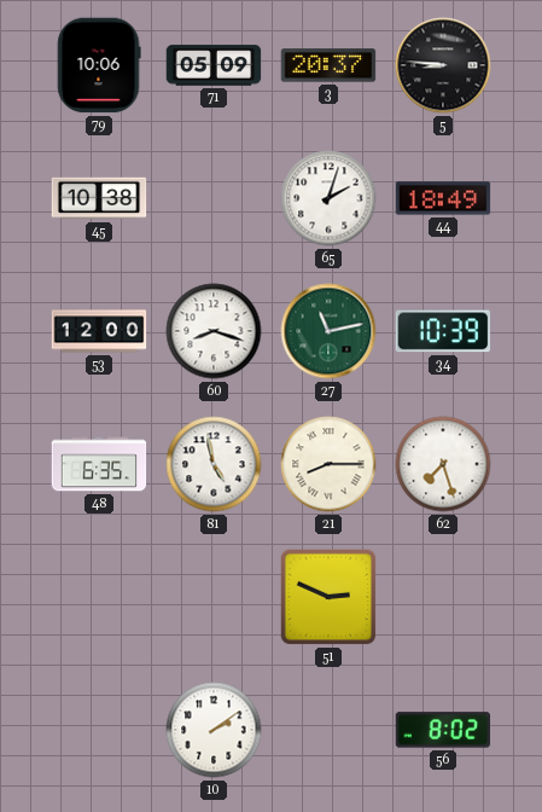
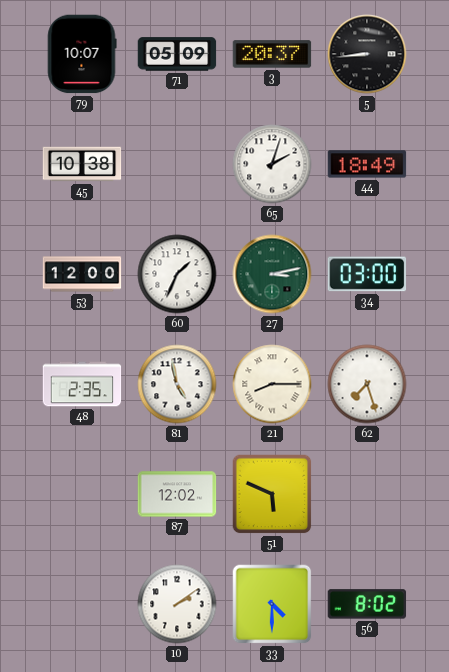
79: 10:06 -> 10:07 (82, 54)
5: 8:46 -> 8:44 (367, 54)
60: 8:18 -> 1:34 (177, 274)
27: 11:13 -> 3:13 (272, 274)
34: 10:39 -> 03:00 (367, 274)
48: 6:35 -> 2:35 (82, 384)
87: none -> 12:02 (177, 494)
51: 2:49 -> 5:49 (272, 494)
33: none -> 4:30 (272, 604)
